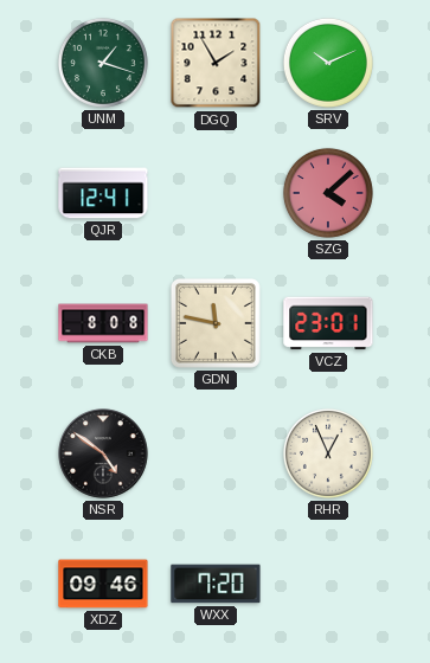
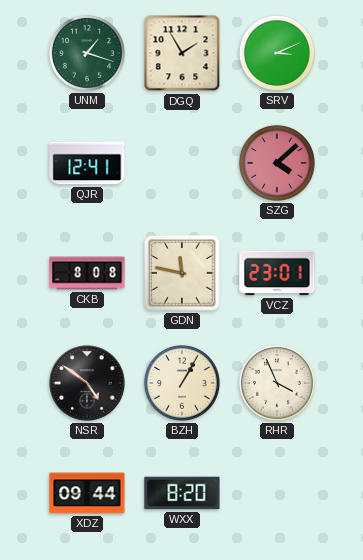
SRV: 10:11 -> 3:11 (277, 53)
BZH: none -> 1:05 (182, 383)
RHR: 12:56 -> 3:56 (277, 383)
XDZ: 09:46 -> 09:44 (87, 493)
WXX: 7:20 -> 8:20 (182, 493)
